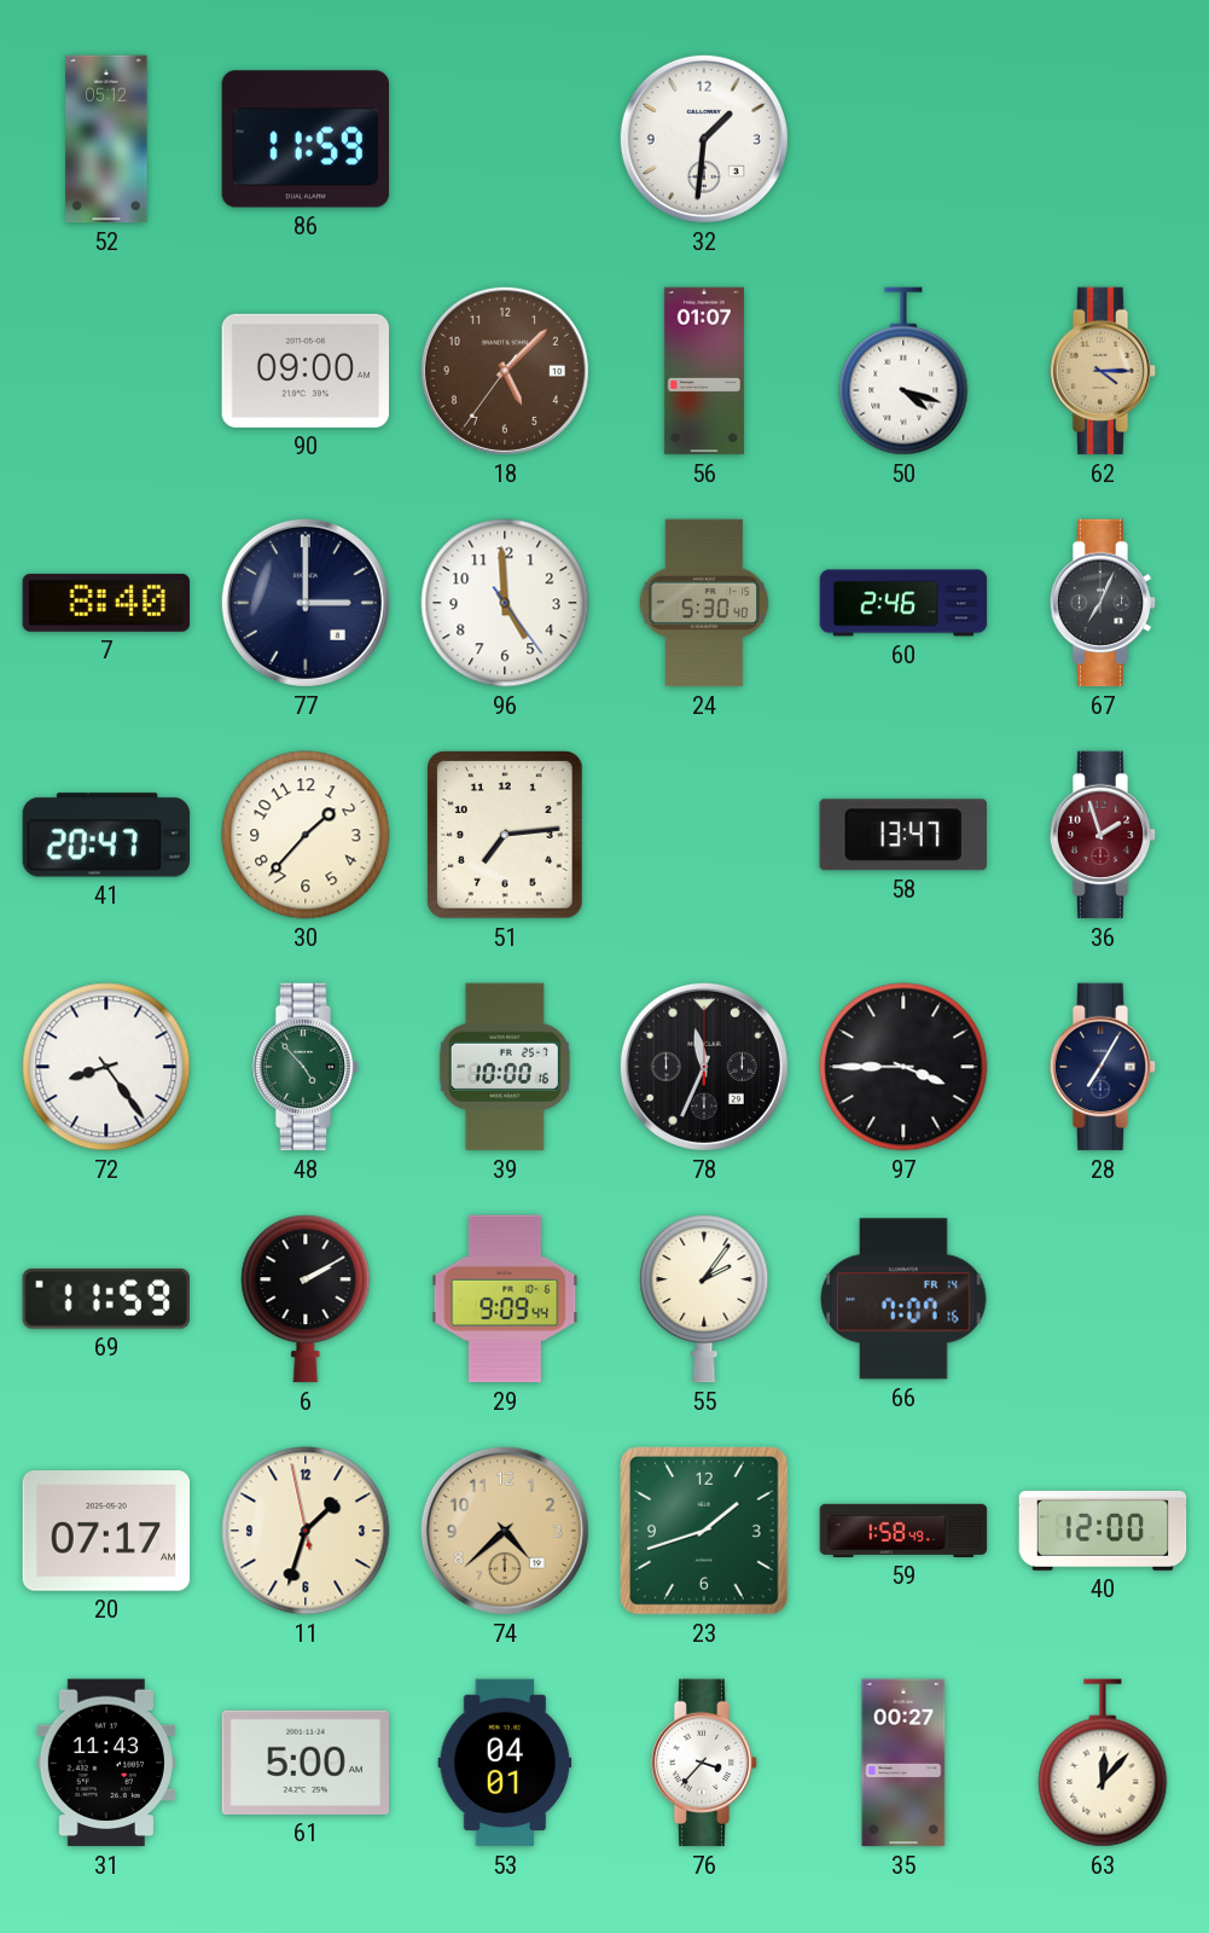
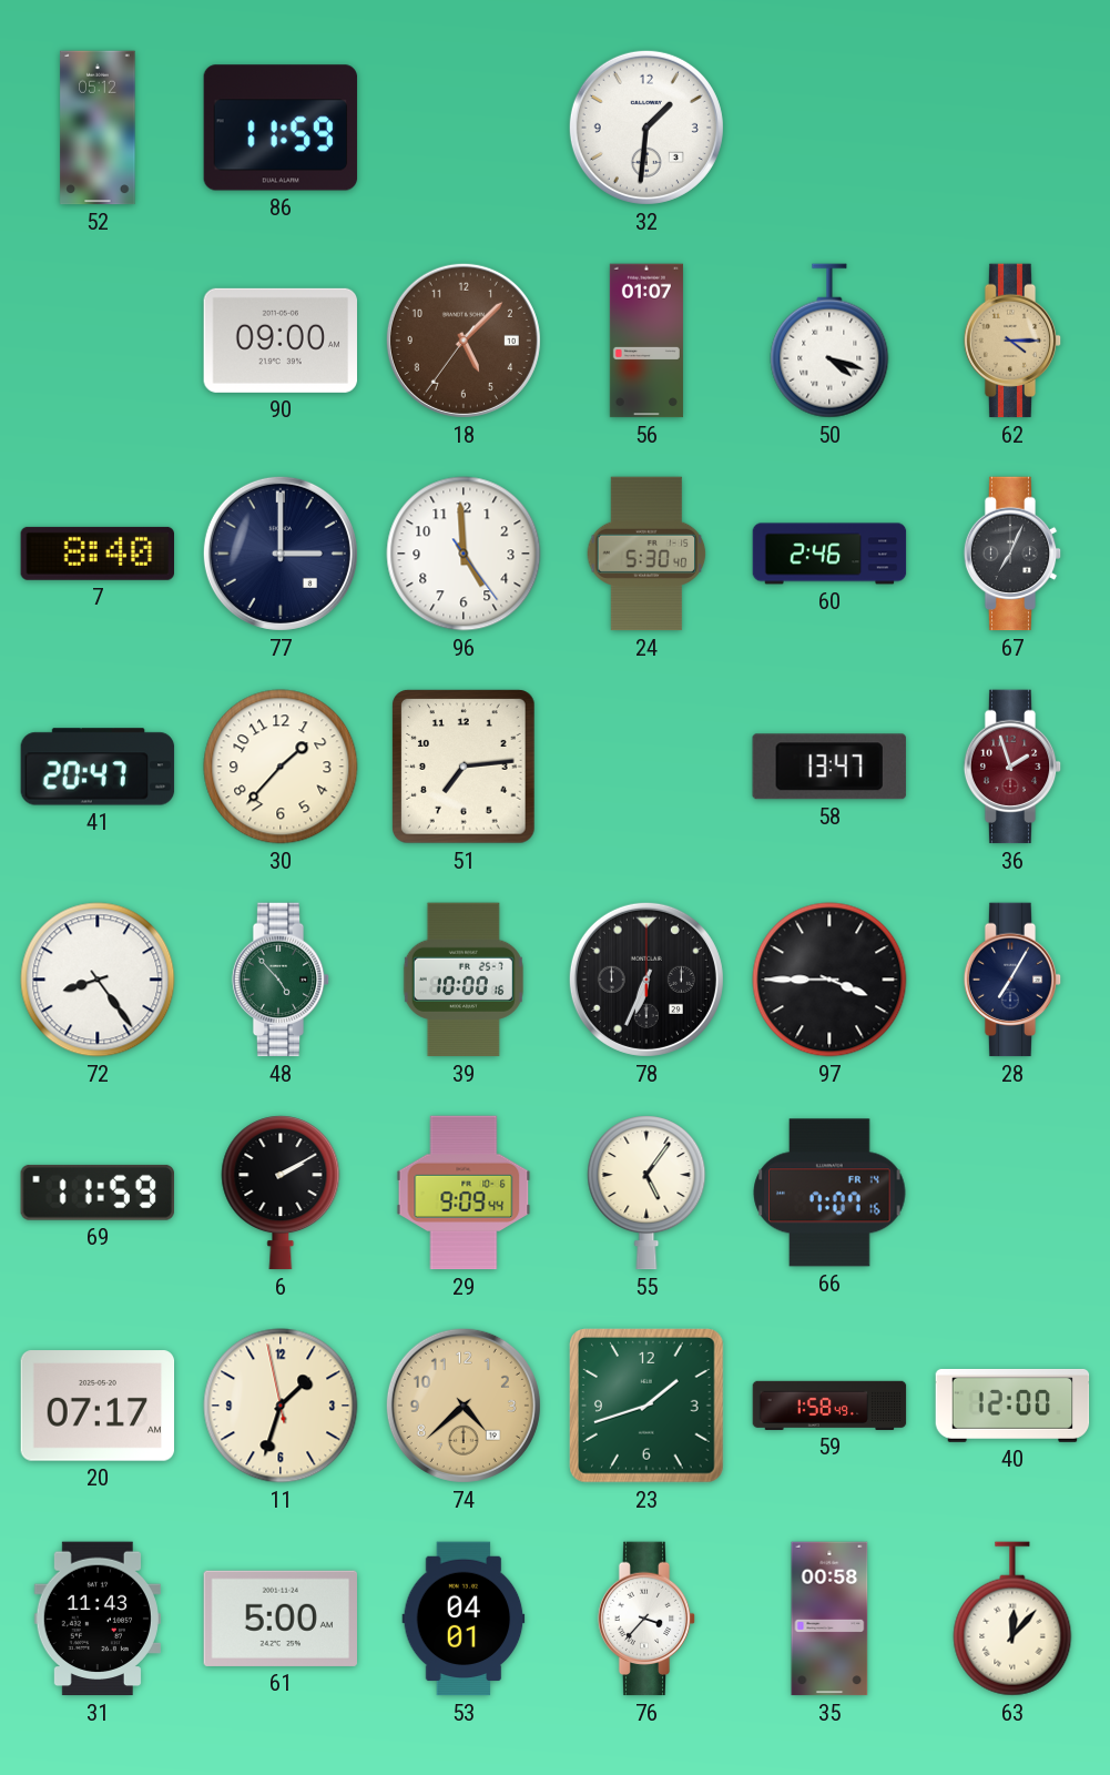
78: 11:34 -> 6:34 (646, 980)
55: 2:06 -> 5:06 (646, 1193)
35: 00:27 -> 00:58 (829, 1619)
